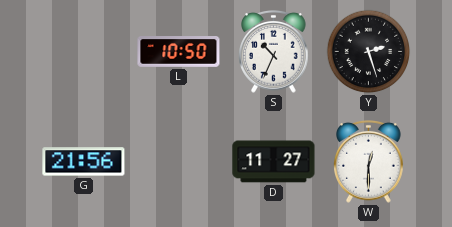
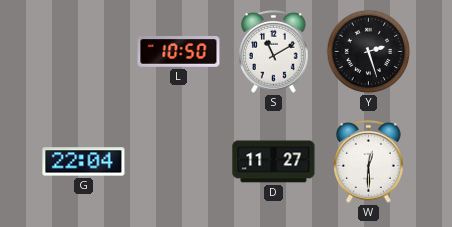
S: 10:34 -> 11:10 (274, 52)
G: 21:56 -> 22:04 (84, 162)
